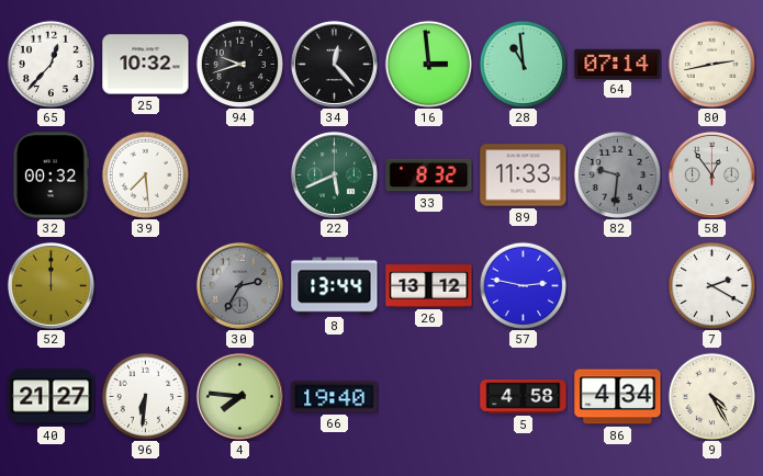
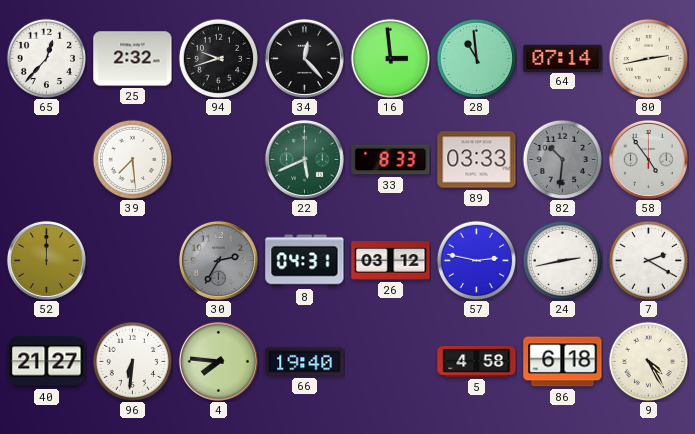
25: 10:32 -> 2:32 (133, 59)
32: 00:32 -> none (51, 175)
33: 8:32 -> 8:33 (391, 160)
89: 11:33 -> 03:33 (477, 160)
82: 9:31 -> 10:31 (562, 159)
58: 12:54 -> 4:54 (648, 159)
8: 13:44 -> 04:31 (305, 261)
26: 13:12 -> 03:12 (391, 261)
24: none -> 2:43 (562, 260)
86: 4:34 -> 6:18 (563, 362)
